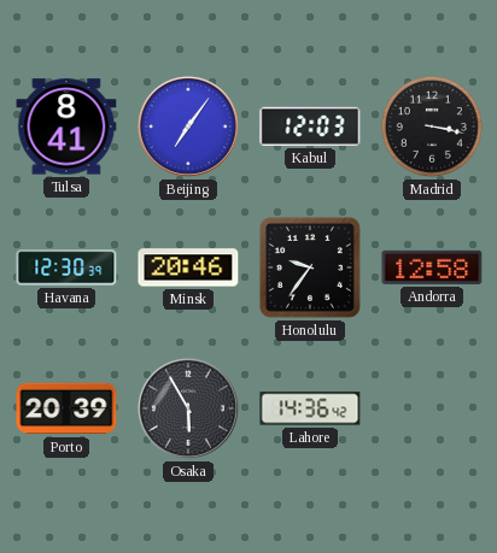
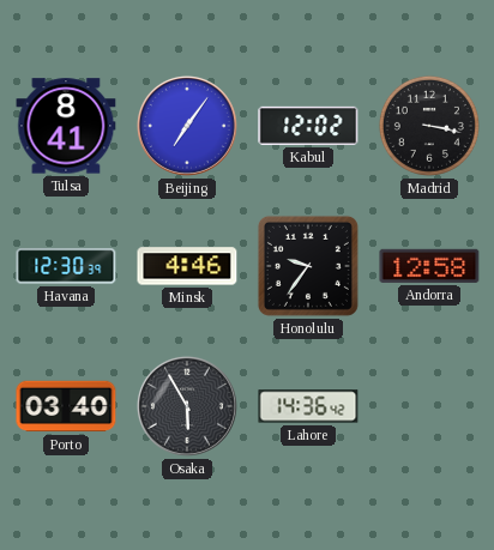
Kabul: 12:03 -> 12:02 (308, 126)
Minsk: 20:46 -> 4:46 (187, 266)
Porto: 20:39 -> 03:40 (66, 406)
